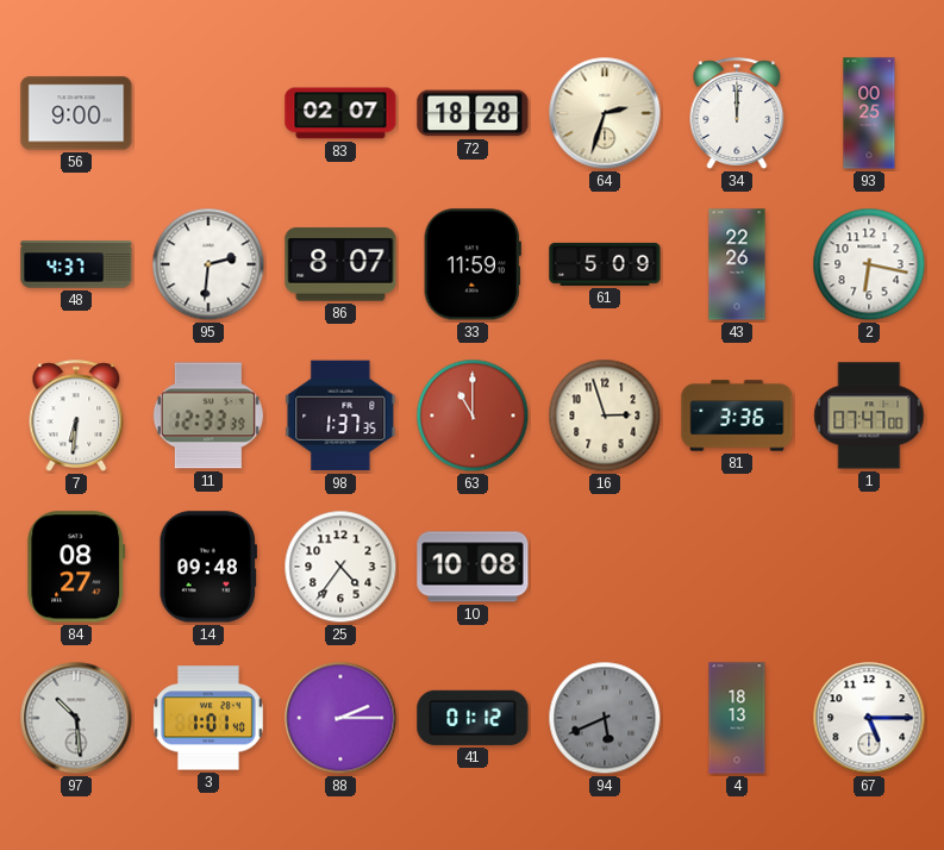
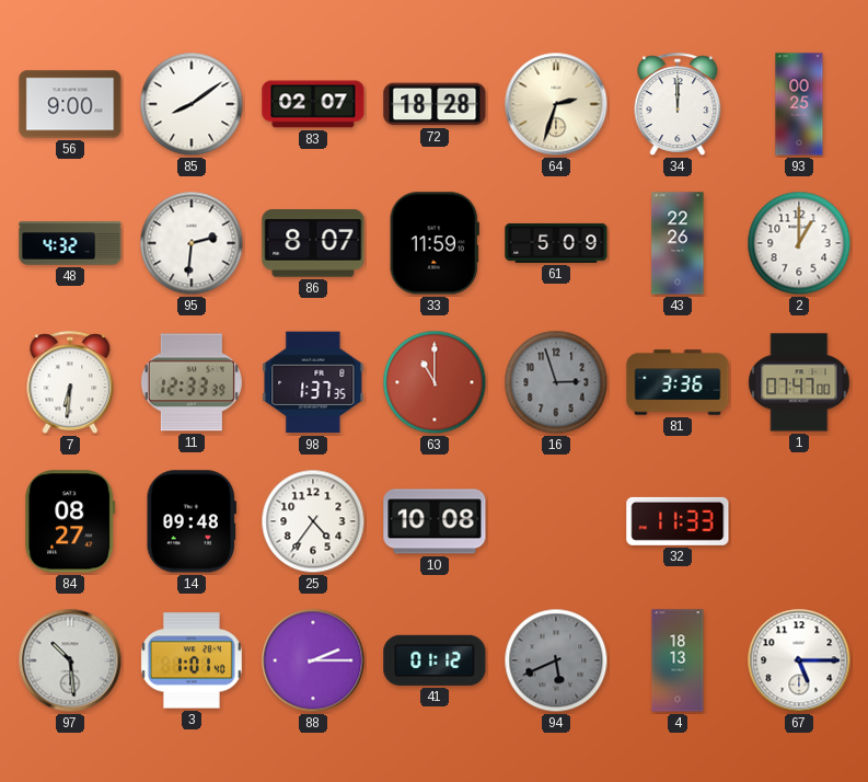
85: none -> 8:09 (192, 104)
48: 4:37 -> 4:32 (70, 243)
2: 6:17 -> 1:00 (799, 243)
16 dial: cream -> grey (556, 382)
32: none -> 11:33 (678, 521)
